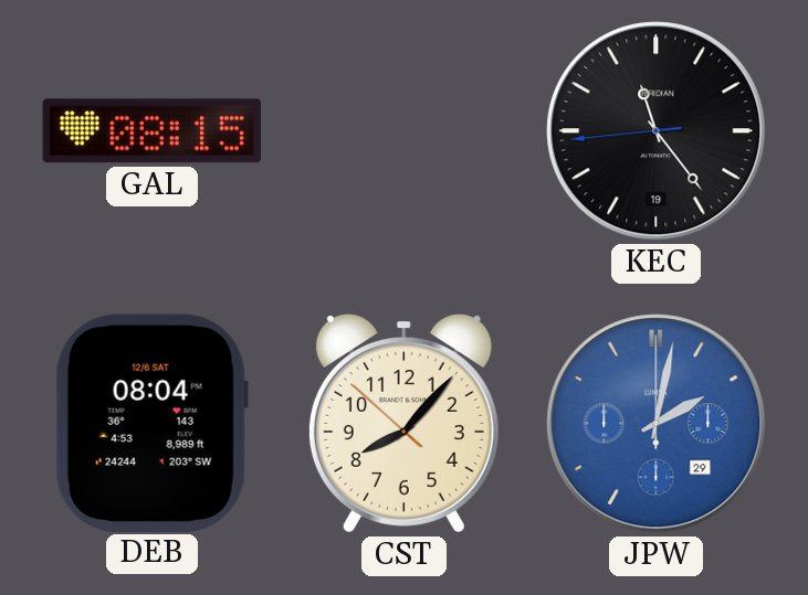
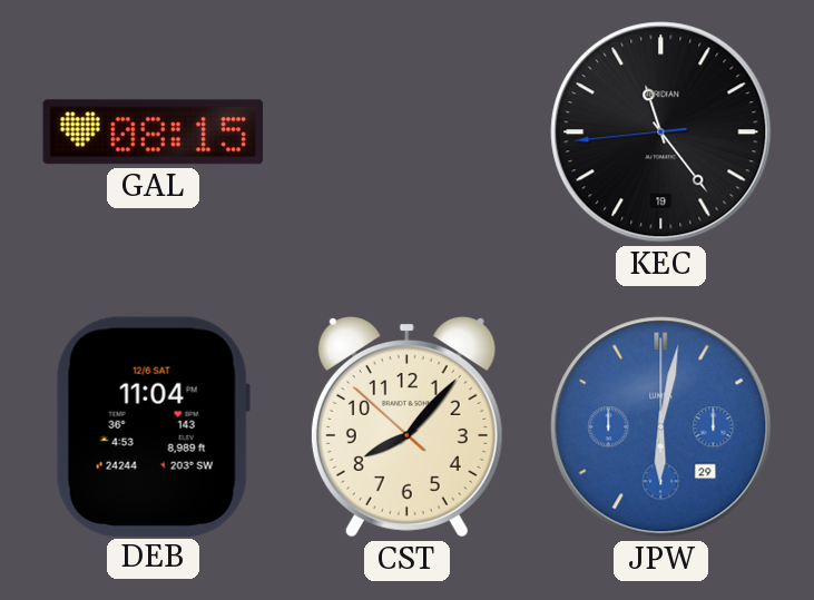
DEB: 08:04 -> 11:04 (153, 426)
JPW: 2:02 -> 6:02 (661, 427)
